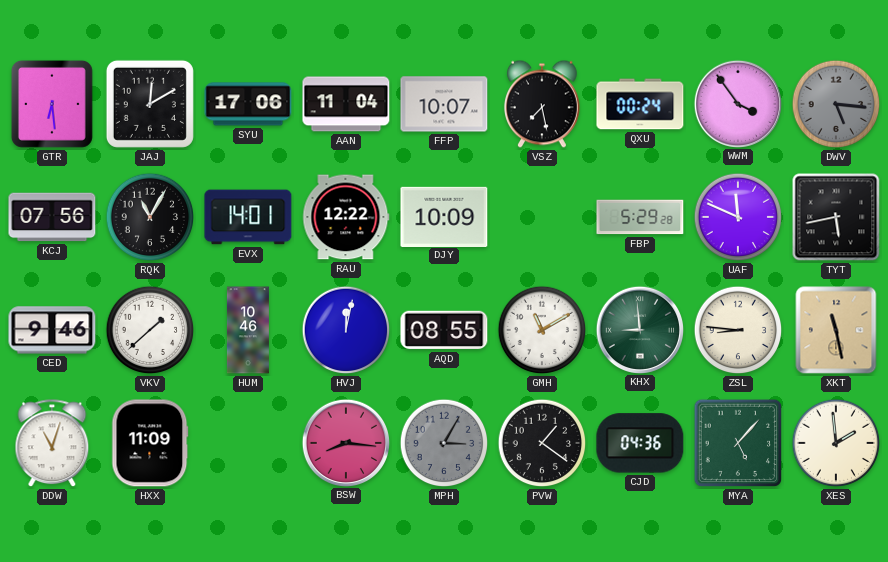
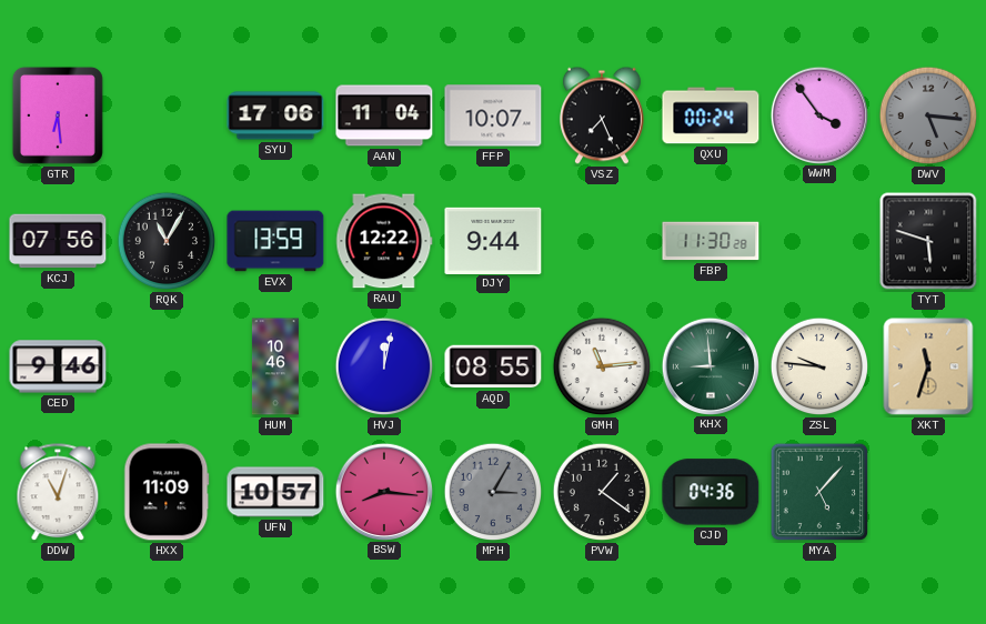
JAJ: 12:10 -> none (150, 104)
VSZ: 7:28 -> 7:26 (602, 115)
EVX: 14:01 -> 13:59 (275, 241)
DJY: 10:09 -> 9:44 (493, 240)
FBP: 5:29 -> 11:30 (711, 241)
UAF: 11:49 -> none (738, 217)
TYT: 5:43 -> 5:48 (928, 241)
VKV: 1:38 -> none (150, 330)
GMH: 11:10 -> 11:14 (602, 366)
ZSL: 8:46 -> 9:46 (819, 366)
XKT: 11:28 -> 11:33 (928, 366)
UFN: none -> 10:57 (275, 492)
XES: 1:59 -> none (836, 443)
